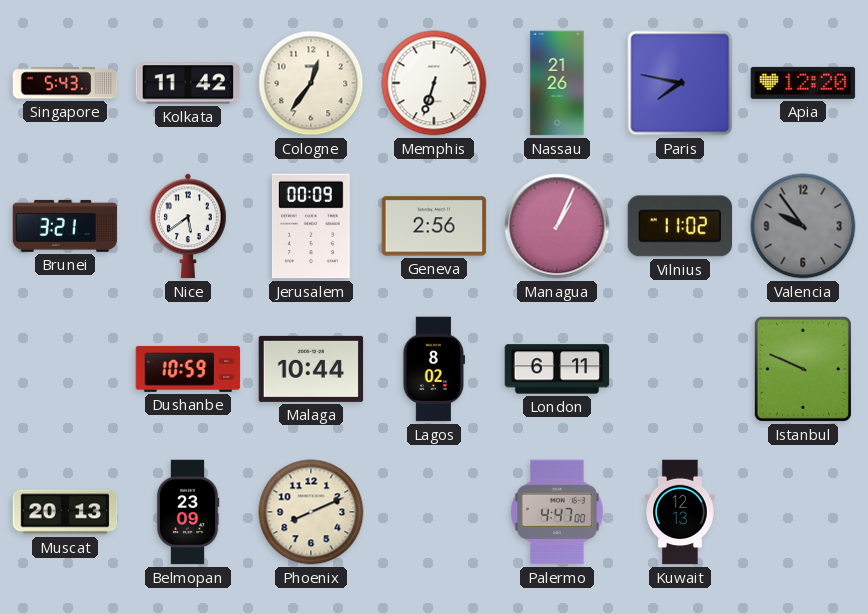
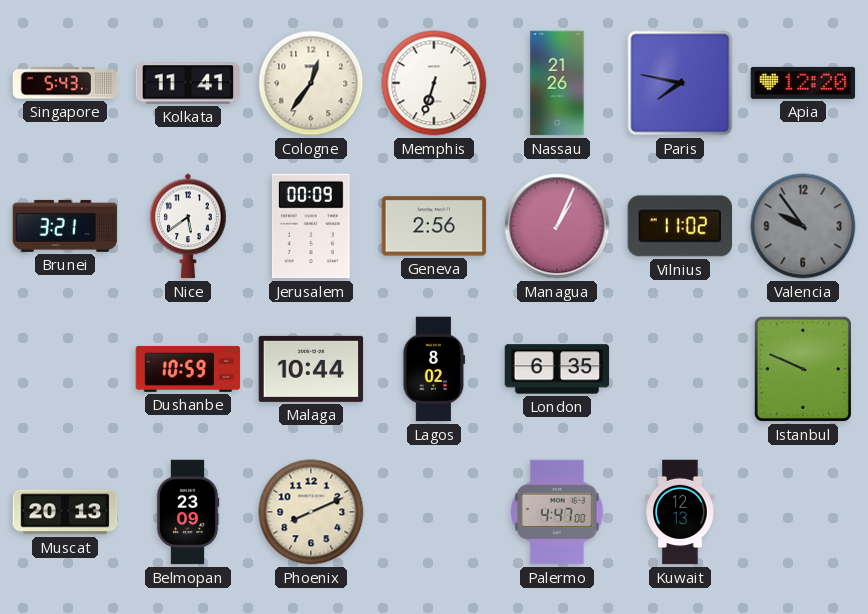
Kolkata: 11:42 -> 11:41 (188, 83)
London: 6:11 -> 6:35 (557, 369)
